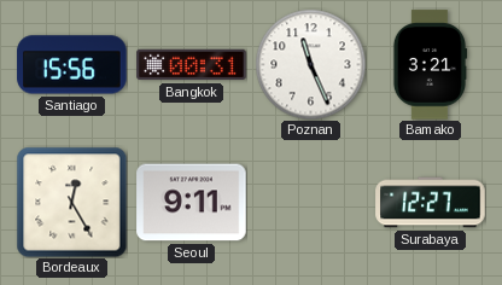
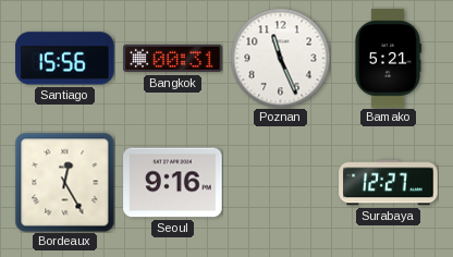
Bamako: 3:21 -> 5:21 (388, 59)
Seoul: 9:11 -> 9:16 (173, 183)
